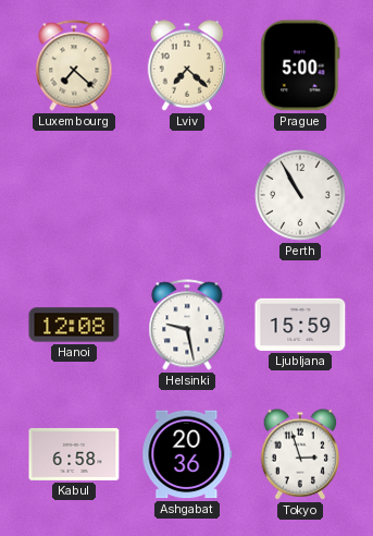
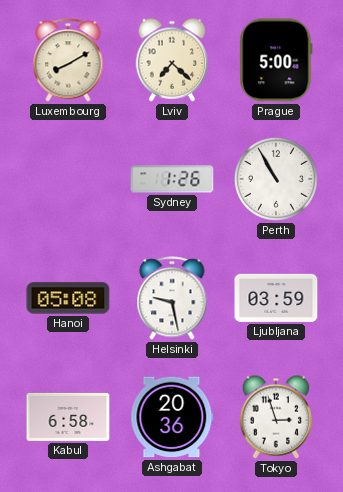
Luxembourg: 7:22 -> 8:10 (68, 60)
Sydney: none -> 1:26 (172, 179)
Hanoi: 12:08 -> 05:08 (68, 298)
Ljubljana: 15:59 -> 03:59 (276, 298)
